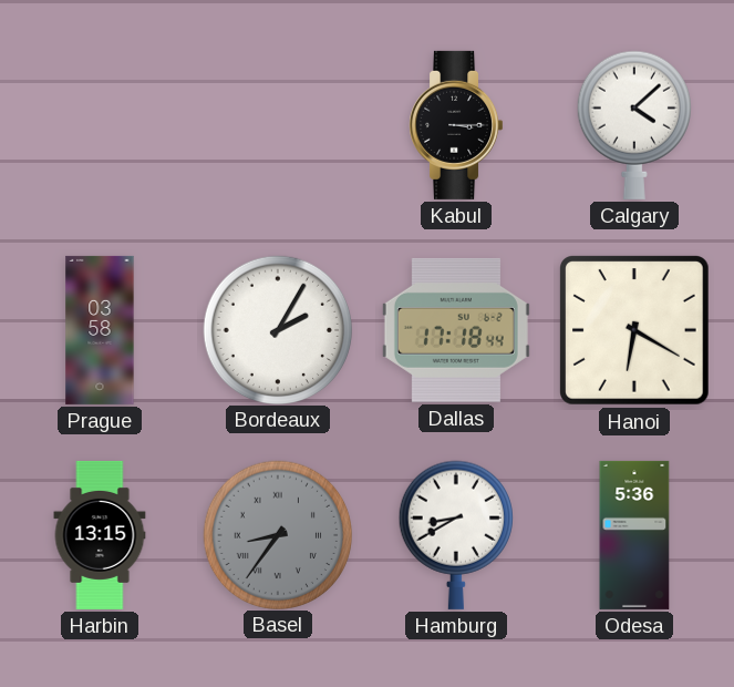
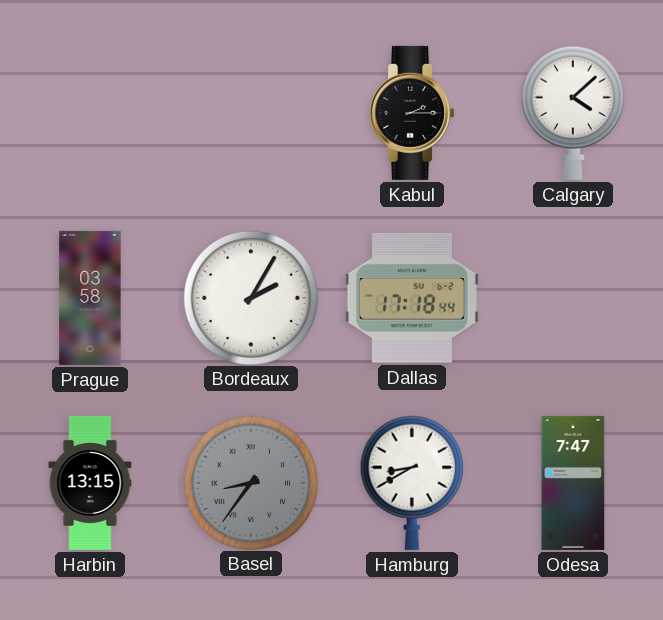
Kabul: 3:15 -> 2:15 (412, 113)
Hanoi: 6:20 -> none (635, 331)
Odesa: 5:36 -> 7:47 (573, 483)
